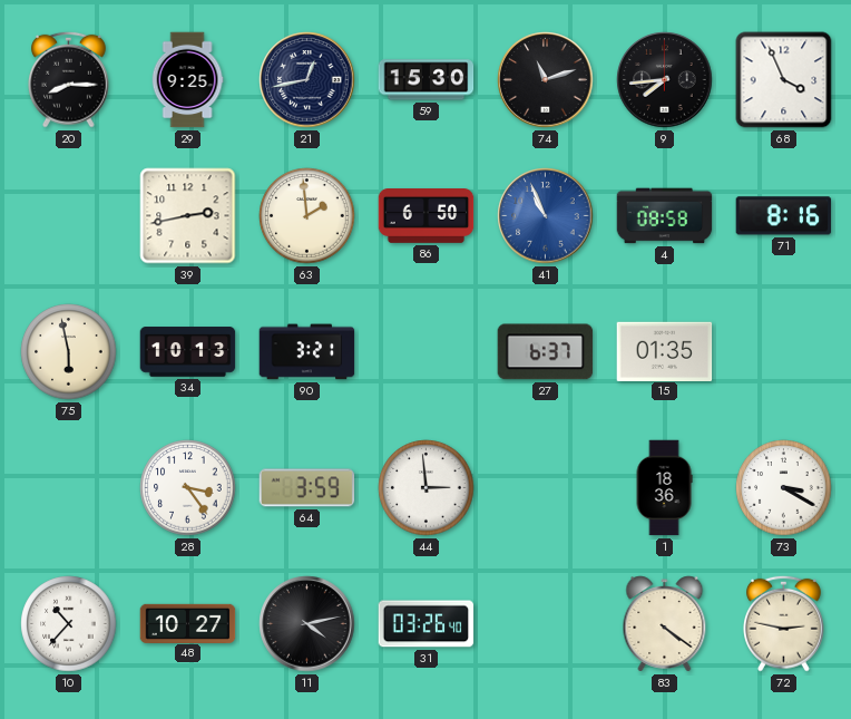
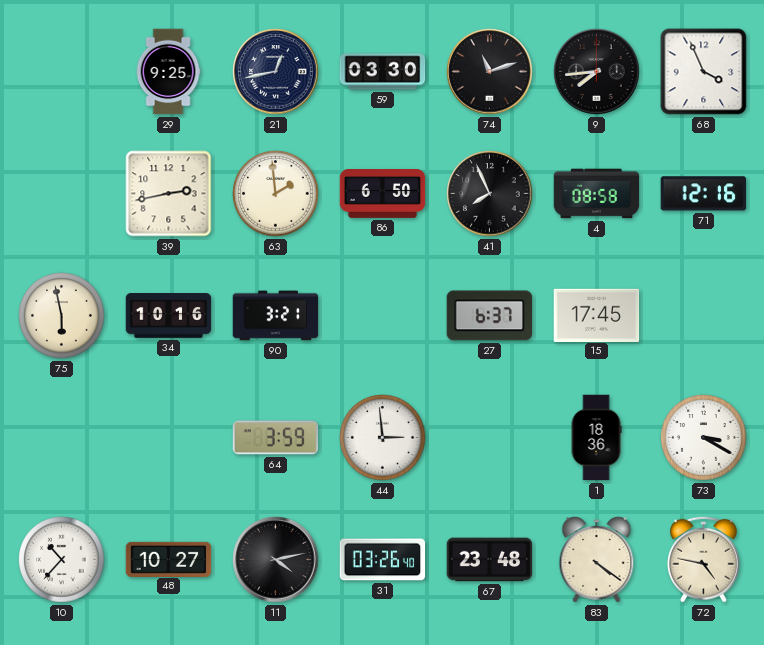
20: 8:15 -> none (69, 79)
59: 15:30 -> 03:30 (383, 72)
41: 10:56 -> 7:56 (490, 194)
41 dial: blue -> black (490, 194)
71: 8:16 -> 12:16 (704, 194)
34: 10:13 -> 10:16 (169, 316)
15: 01:35 -> 17:45 (597, 315)
28: 3:24 -> none (188, 488)
67: none -> 23:48 (490, 560)
72: 2:47 -> 4:47 (704, 559)
